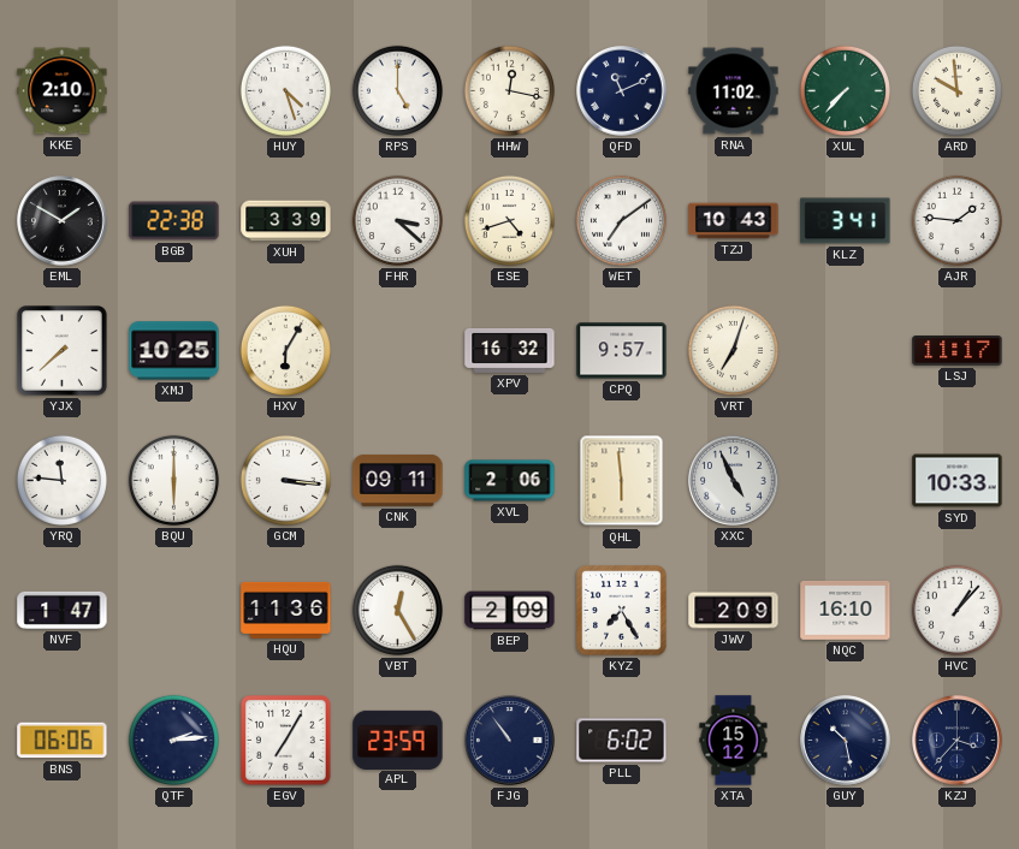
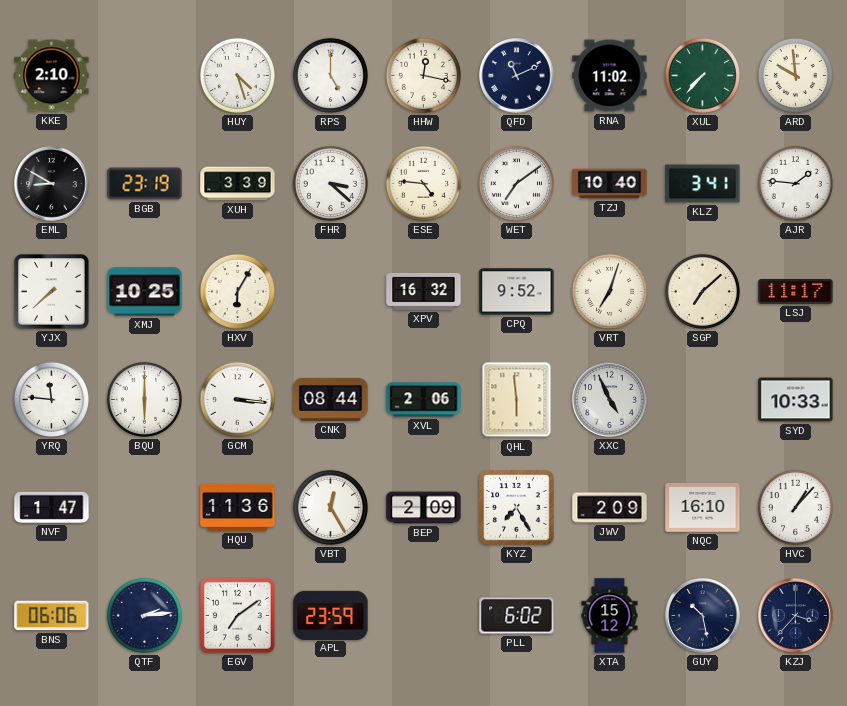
EML: 1:50 -> 8:50 (52, 184)
BGB: 22:38 -> 23:19 (145, 184)
ESE: 4:42 -> 4:46 (423, 183)
TZJ: 10:43 -> 10:40 (610, 184)
CPQ: 9:57 -> 9:52 (517, 292)
SGP: none -> 7:08 (702, 291)
CNK: 09:11 -> 08:44 (331, 399)
EGV: 7:05 -> 7:09 (238, 616)
FJG: 10:54 -> none (510, 741)
